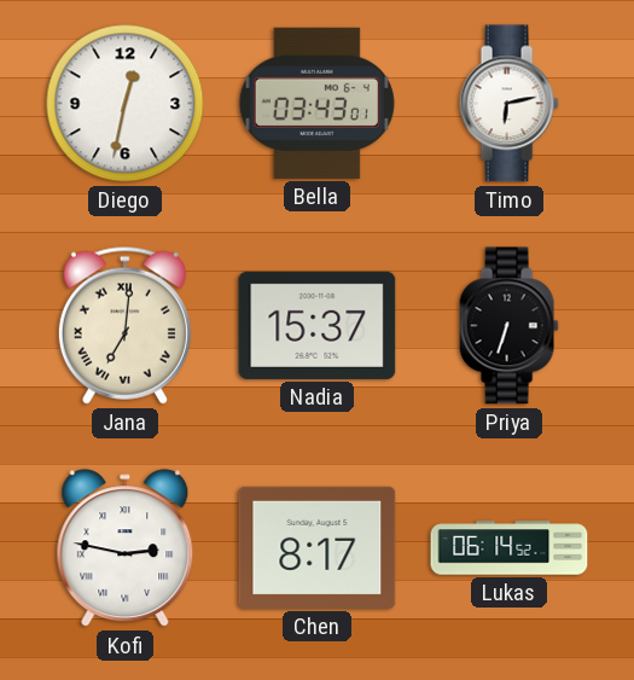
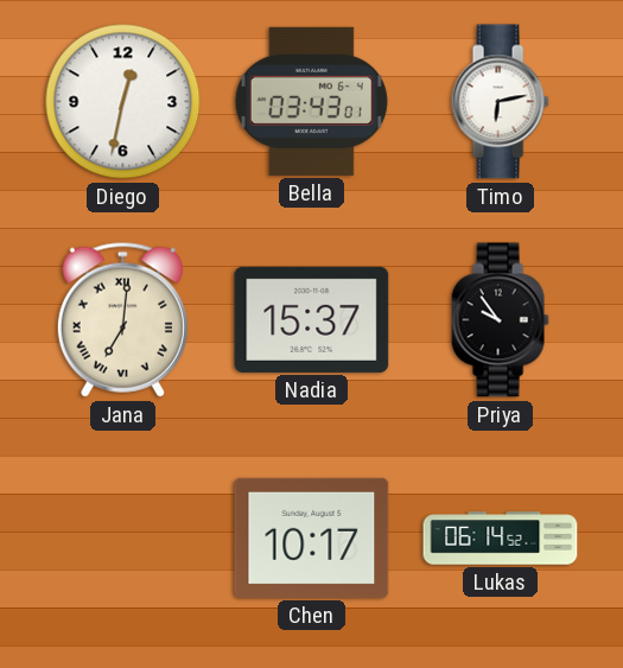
Priya: 6:33 -> 9:54 (500, 320)
Kofi: 2:47 -> none (126, 548)
Chen: 8:17 -> 10:17 (312, 537)
